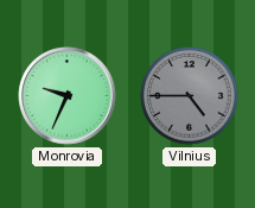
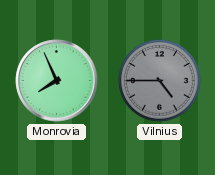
Monrovia: 9:34 -> 7:56 (57, 81)
